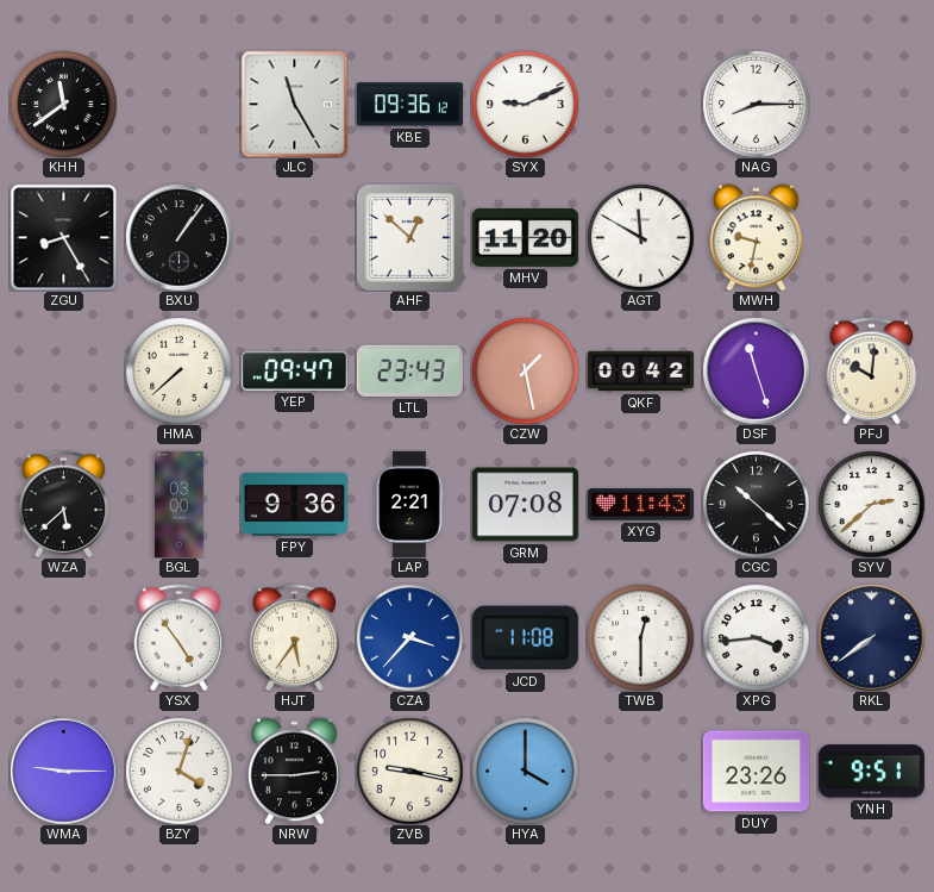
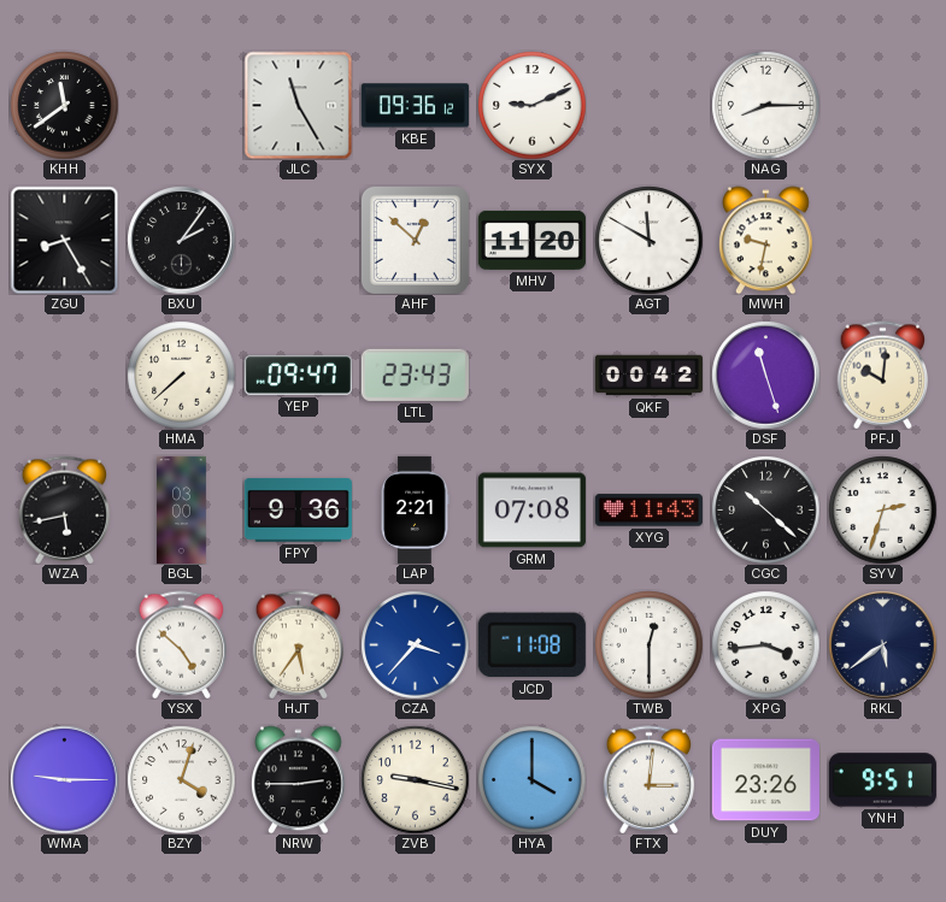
BXU: 1:06 -> 2:06 (181, 240)
CZW: 1:28 -> none (525, 370)
WZA: 5:38 -> 5:43 (65, 509)
SYV: 2:38 -> 2:33 (882, 509)
YSX: 4:54 -> 4:52 (182, 644)
RKL: 7:39 -> 5:39 (882, 644)
FTX: none -> 3:01 (650, 779)
